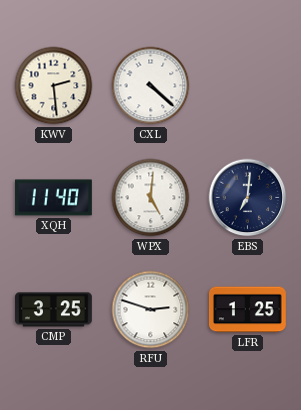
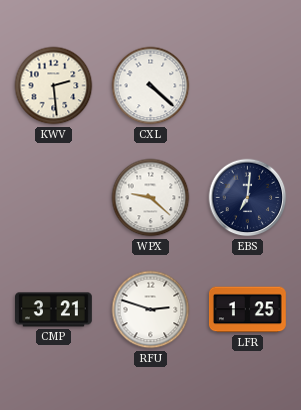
XQH: 11:40 -> none (53, 198)
WPX: 5:01 -> 9:22 (151, 198)
CMP: 3:25 -> 3:21 (54, 310)
